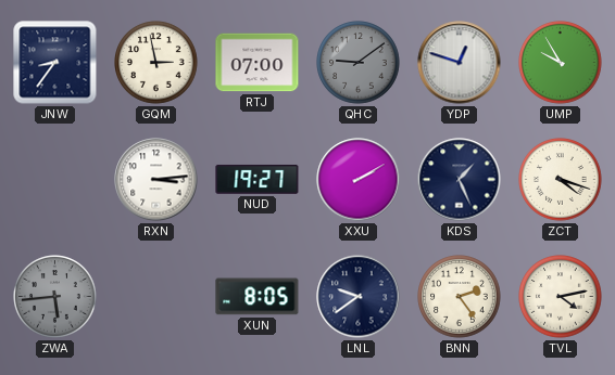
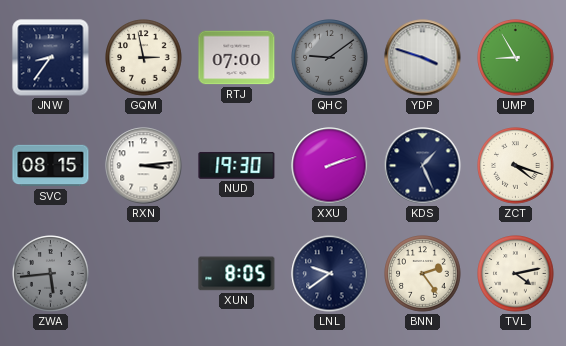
YDP: 12:48 -> 3:48 (423, 58)
UMP: 9:55 -> 8:55 (516, 58)
SVC: none -> 08:15 (51, 166)
NUD: 19:27 -> 19:30 (237, 165)
XXU: 2:10 -> 2:12 (330, 166)
